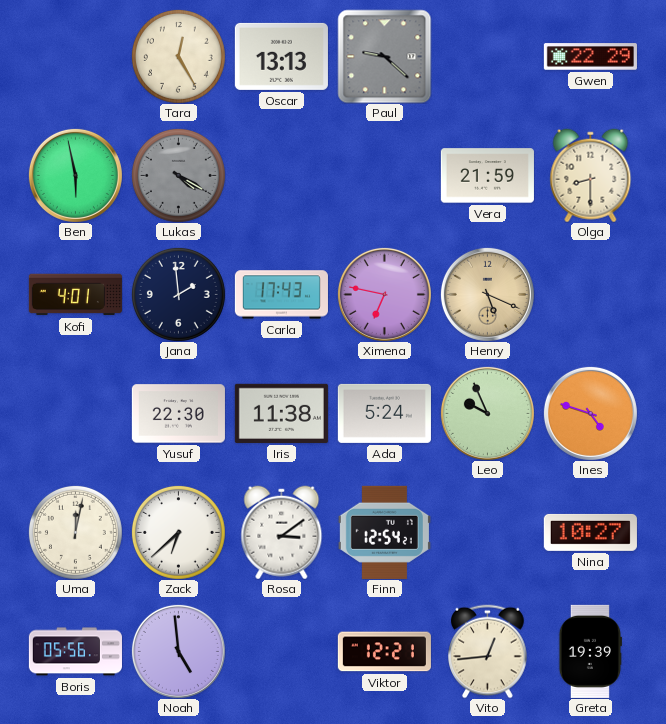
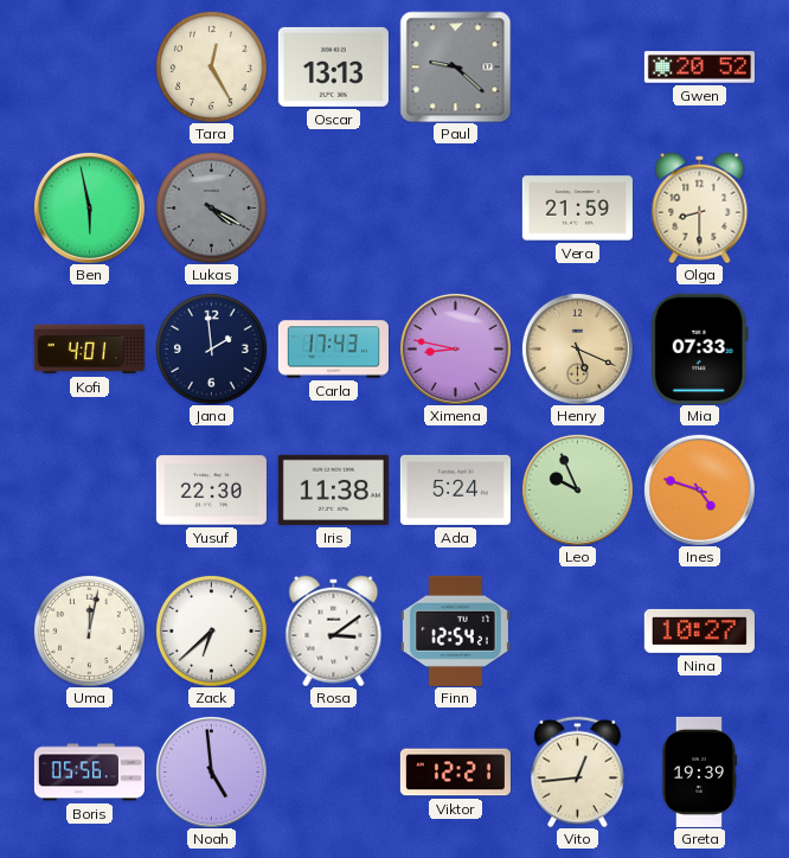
Gwen: 22:29 -> 20:52 (699, 68)
Ximena: 6:47 -> 8:47 (455, 348)
Mia: none -> 07:33 (699, 348)
